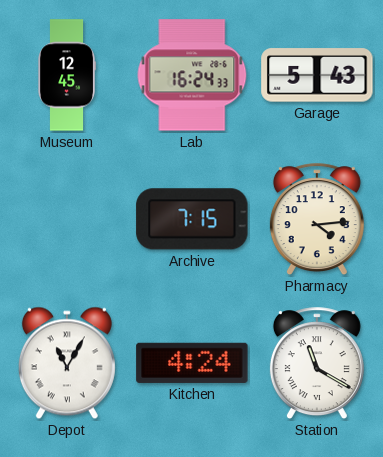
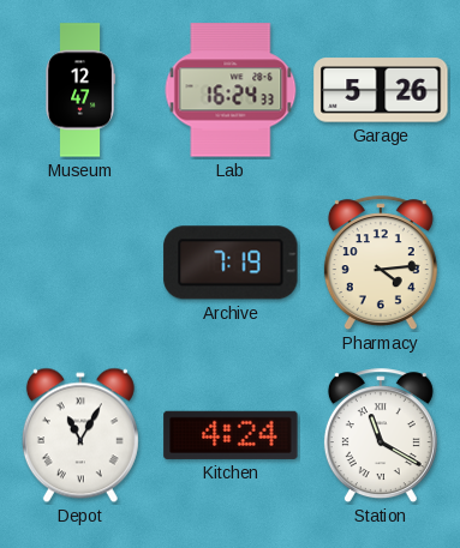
Museum: 12:45 -> 12:47 (80, 90)
Garage: 5:43 -> 5:26 (381, 90)
Archive: 7:15 -> 7:19 (231, 263)
